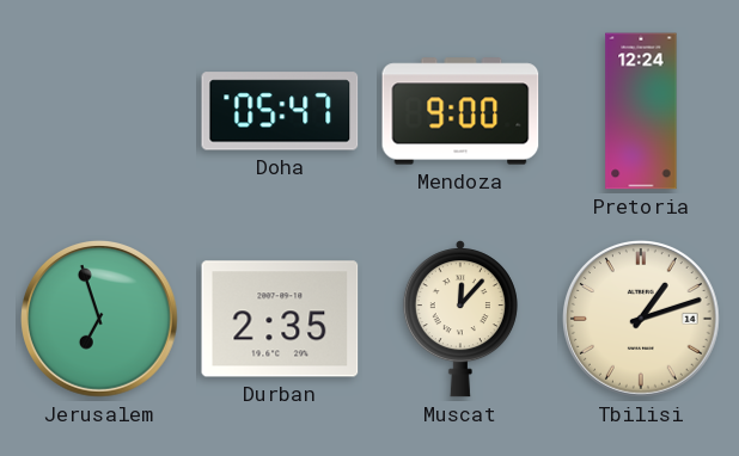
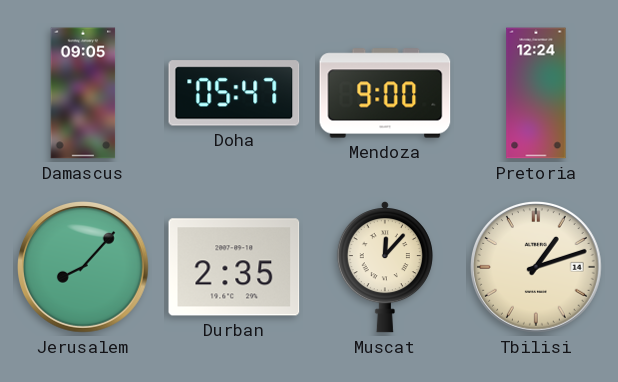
Damascus: none -> 09:05 (83, 93)
Jerusalem: 6:57 -> 8:07 (84, 268)
